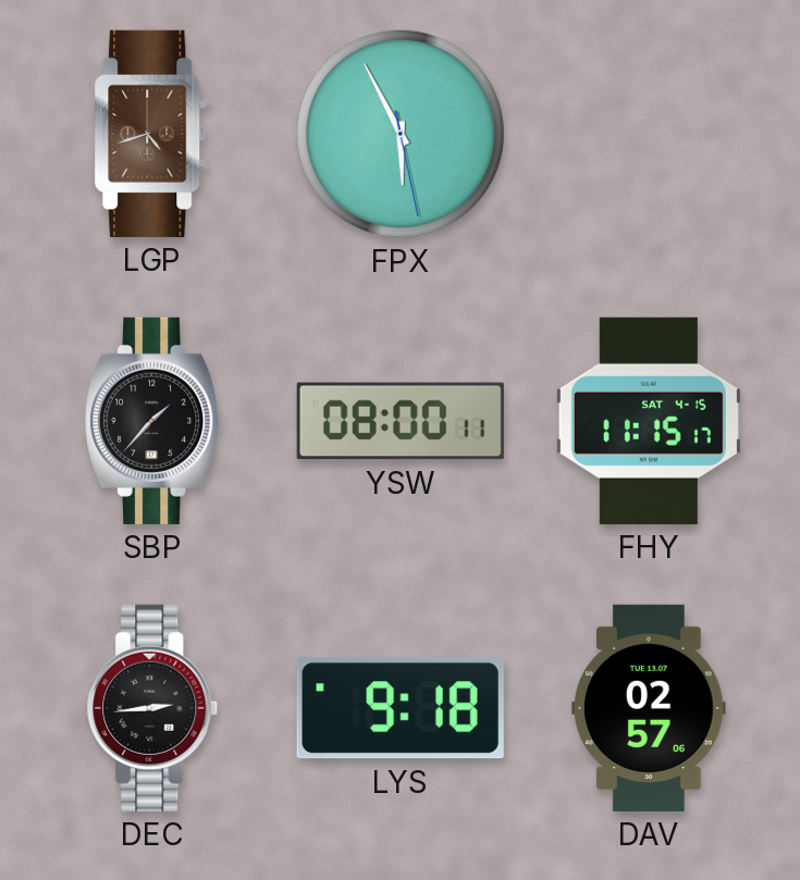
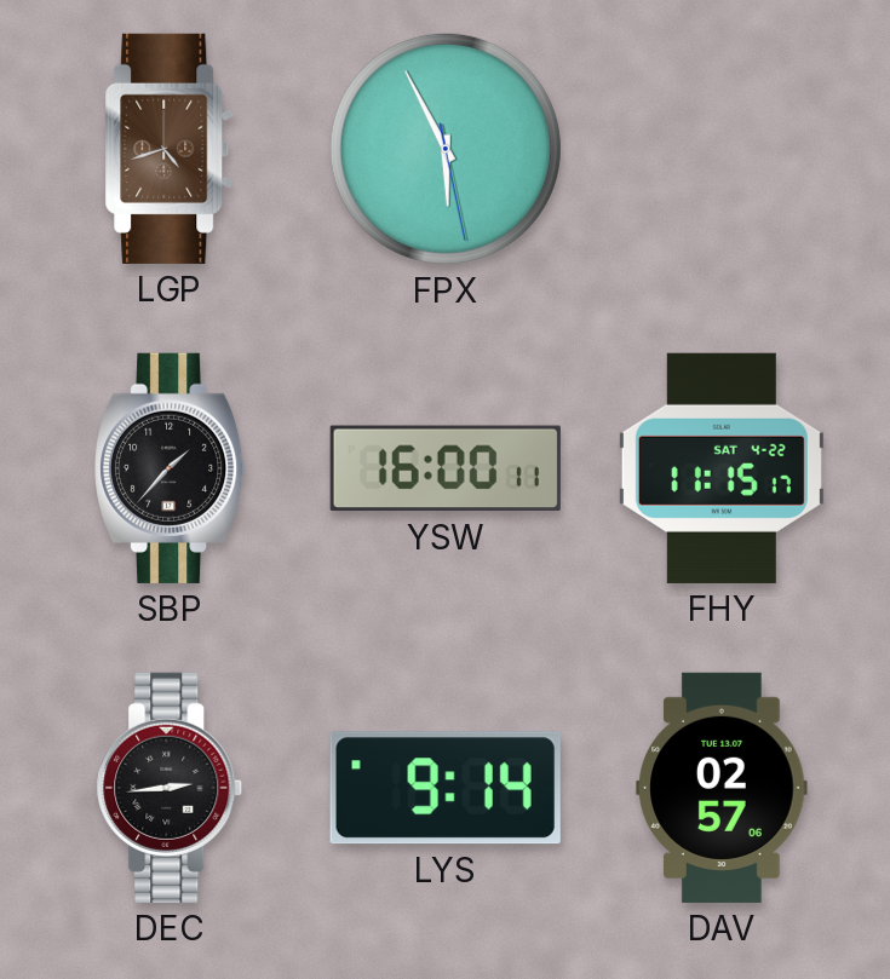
YSW: 08:00 -> 16:00 (446, 468)
FHY date: SAT 4-15 -> SAT 4-22 (722, 468)
LYS: 9:18 -> 9:14 (446, 788)
